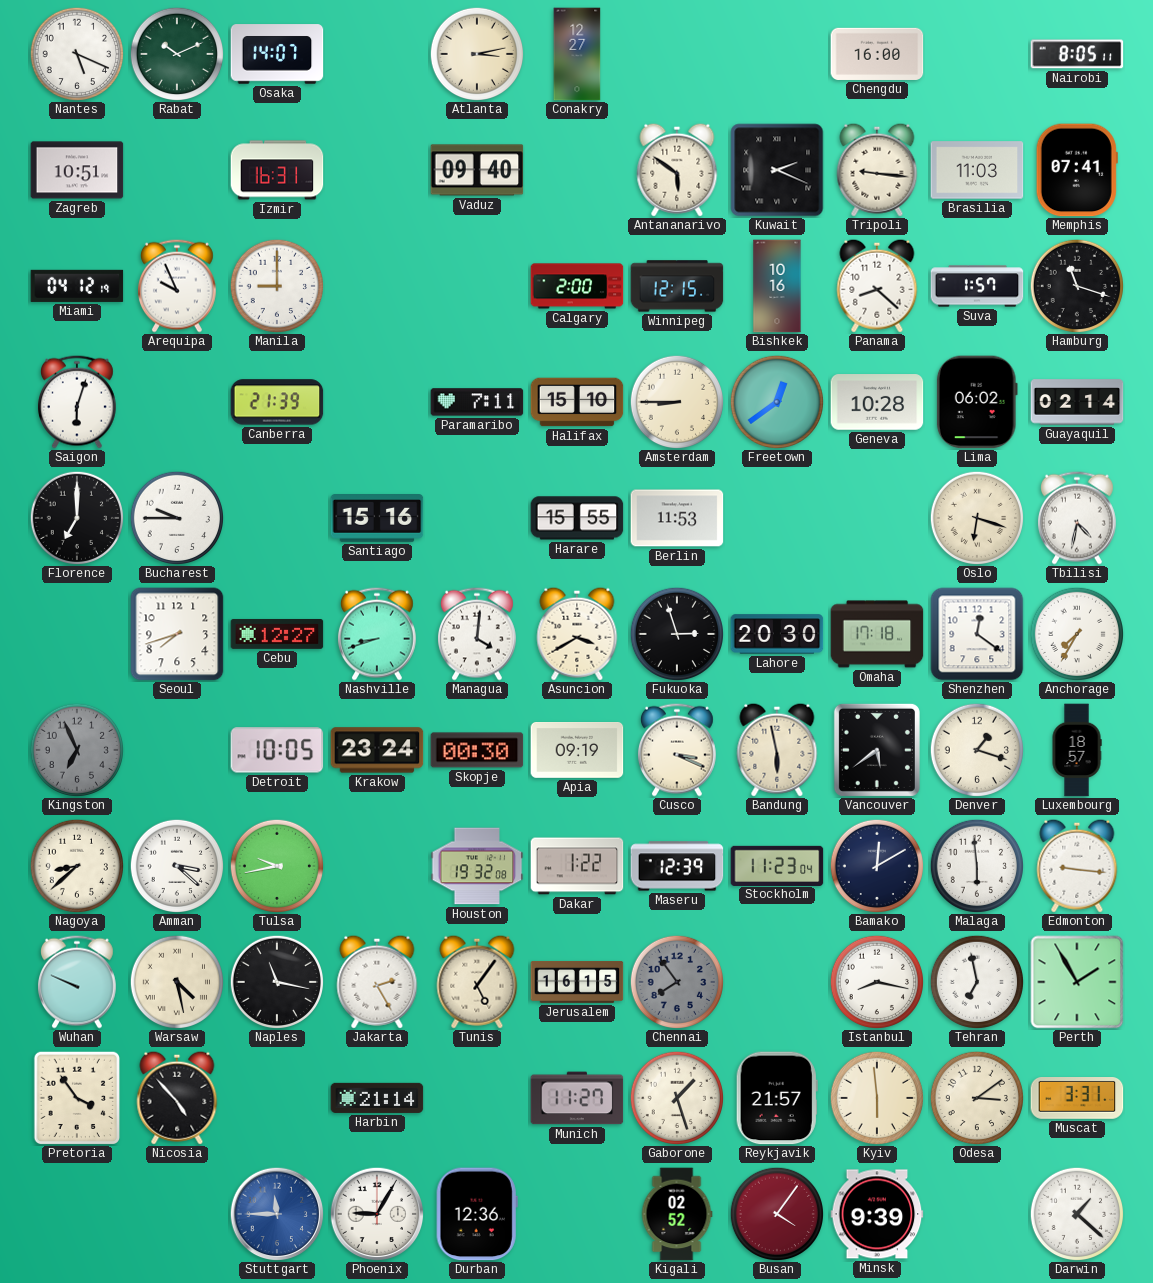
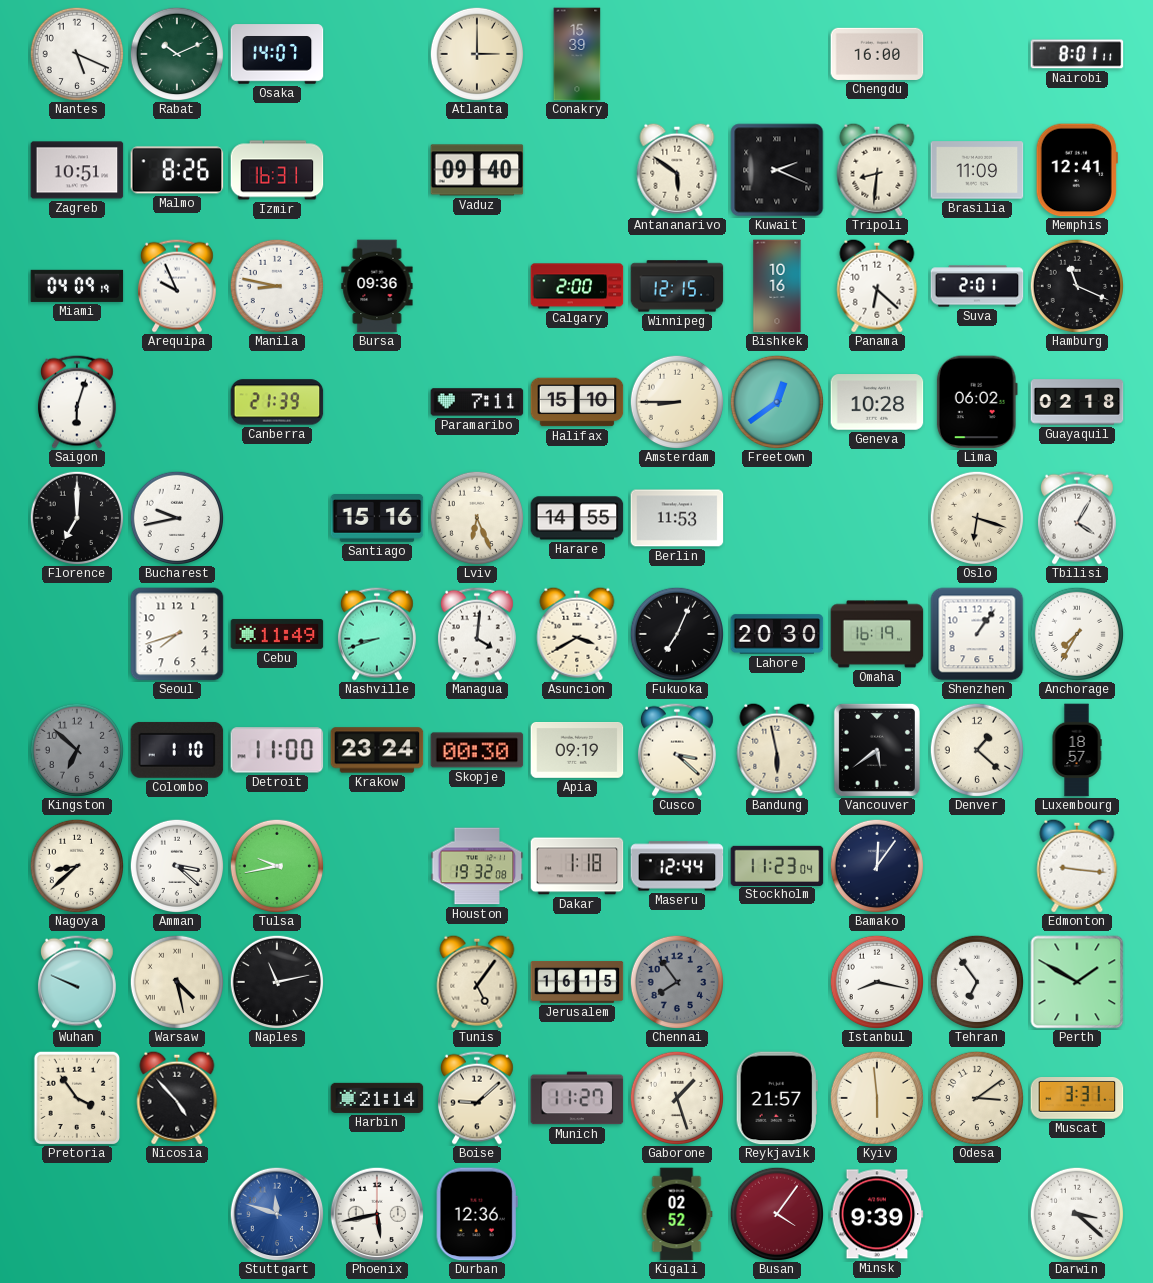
Atlanta: 3:13 -> 3:00 (476, 53)
Conakry: 12:27 -> 15:39 (577, 54)
Nairobi: 8:05 -> 8:01 (1077, 54)
Malmo: none -> 8:26 (177, 170)
Tripoli: 9:16 -> 8:31 (877, 170)
Brasilia: 11:03 -> 11:09 (977, 170)
Memphis: 07:41 -> 12:41 (1077, 170)
Miami: 04:12 -> 04:09 (77, 286)
Manila: 9:00 -> 8:47 (276, 285)
Bursa: none -> 09:36 (377, 286)
Panama: 8:22 -> 6:22 (877, 286)
Suva: 1:57 -> 2:01 (977, 286)
Hamburg: 11:18 -> 11:19 (1076, 285)
Guayaquil: 02:14 -> 02:18 (1077, 402)
Bucharest: 9:45 -> 9:43 (176, 517)
Lviv: none -> 6:26 (476, 517)
Harare: 15:55 -> 14:55 (577, 518)
Tbilisi: 4:32 -> 4:05 (1077, 518)
Cebu: 12:27 -> 11:49 (277, 634)
Fukuoka: 2:57 -> 7:04 (676, 633)
Omaha: 17:18 -> 16:19 (877, 634)
Shenzhen: 12:21 -> 1:06 (977, 634)
Kingston: 6:56 -> 6:52 (76, 749)
Colombo: none -> 1:10 (177, 750)
Detroit: 10:05 -> 11:00 (277, 750)
Cusco: 3:19 -> 3:22 (677, 750)
Denver: 1:18 -> 1:22 (976, 749)
Dakar: 1:22 -> 1:18 (577, 866)
Maseru: 12:39 -> 12:44 (677, 866)
Bamako: 12:10 -> 12:06 (876, 865)
Malaga: 5:59 -> none (976, 865)
Naples: 11:17 -> 11:13 (276, 981)
Jakarta: 2:25 -> none (377, 982)
Tehran: 6:58 -> 6:54 (976, 981)
Perth: 1:55 -> 1:50 (1077, 982)
Boise: none -> 9:08 (477, 1098)
Stuttgart: 11:45 -> 11:48 (277, 1214)
Phoenix: 9:05 -> 5:43 (377, 1214)
Darwin: 1:22 -> 3:22 (1076, 1213)
